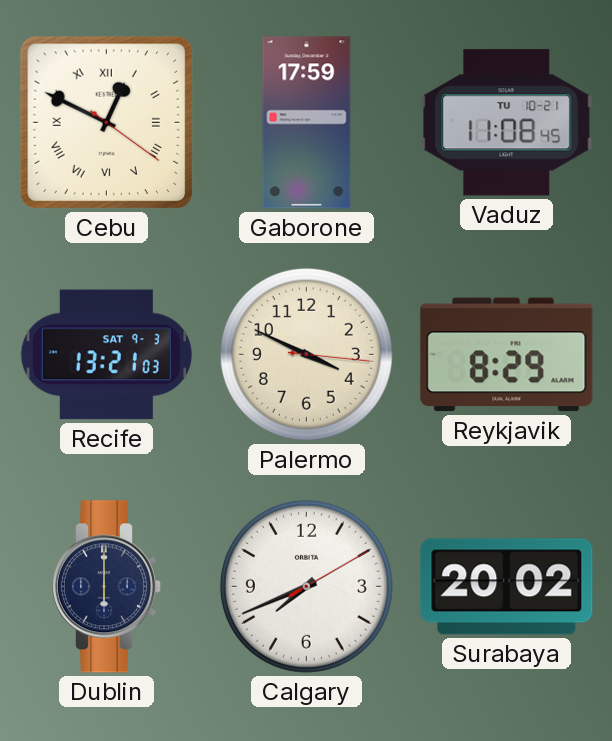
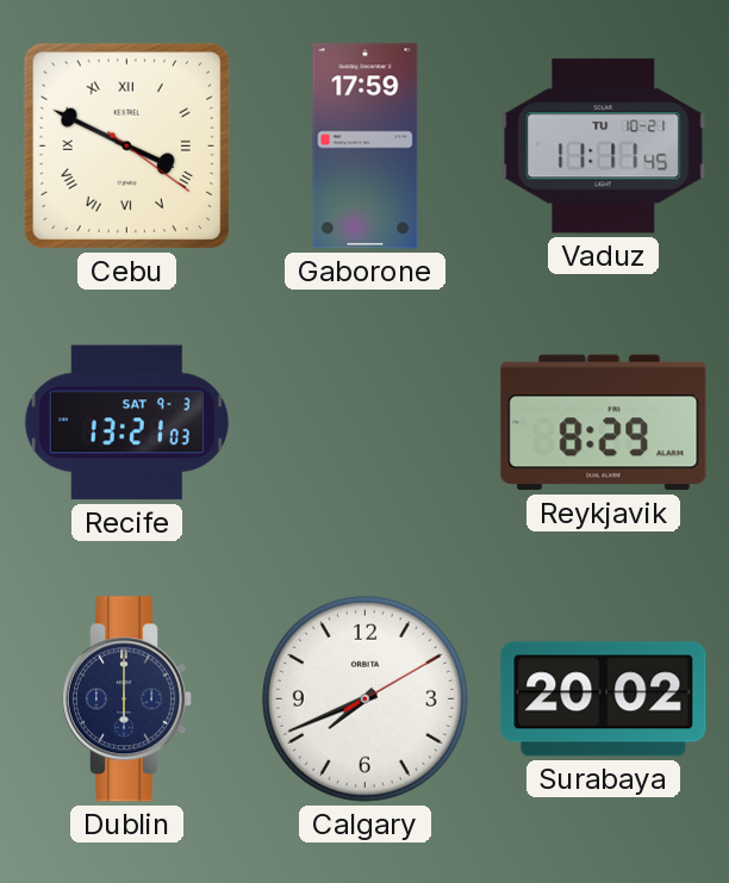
Cebu: 12:49 -> 3:49 (126, 145)
Vaduz: 11:08 -> 11:11 (604, 147)
Palermo: 3:49 -> none (306, 354)
